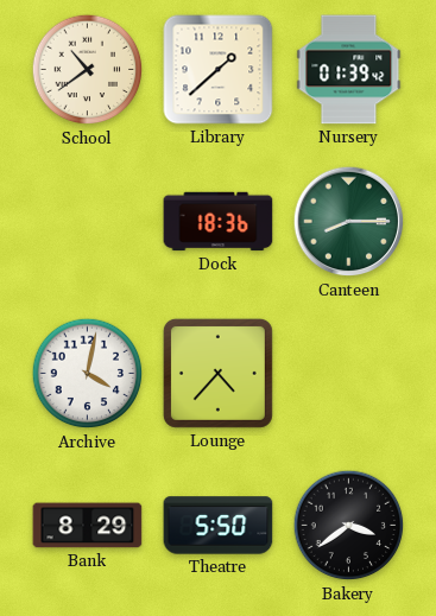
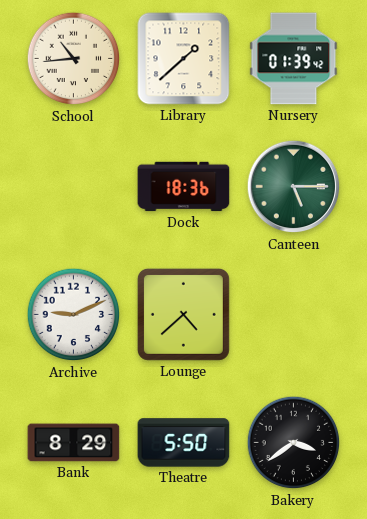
School: 10:39 -> 10:44 (74, 59)
Canteen: 8:15 -> 5:15 (294, 187)
Archive: 4:02 -> 9:11 (74, 315)
Lounge: 4:37 -> 4:38 (183, 314)
